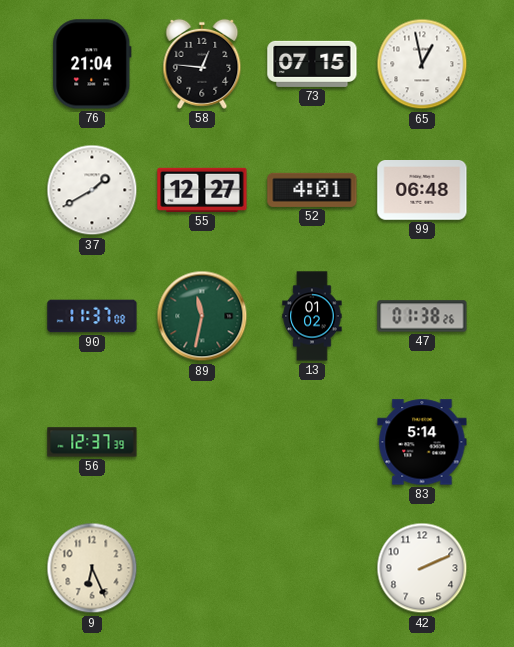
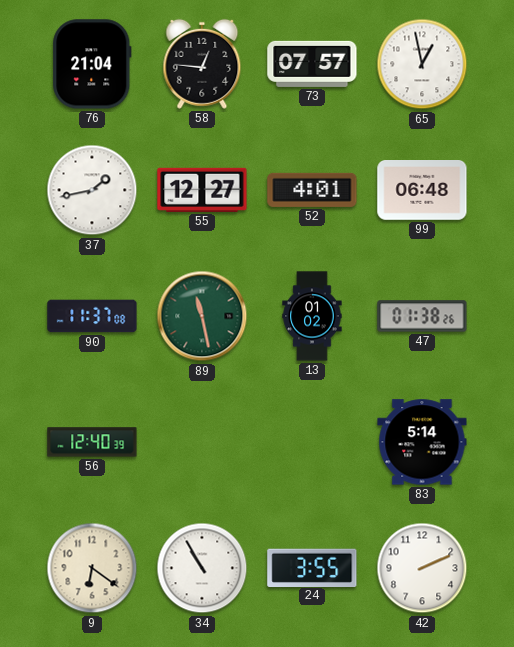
73: 07:15 -> 07:57 (312, 64)
37: 1:40 -> 1:43 (92, 190)
89: 11:32 -> 11:28 (202, 316)
56: 12:37 -> 12:40 (92, 442)
9: 6:26 -> 6:21 (92, 568)
34: none -> 10:55 (202, 568)
24: none -> 3:55 (312, 567)
